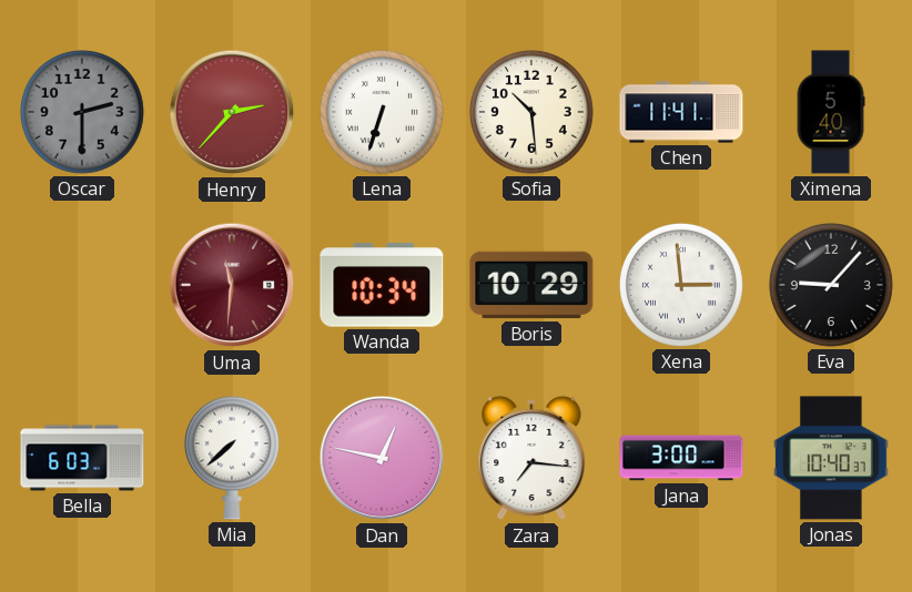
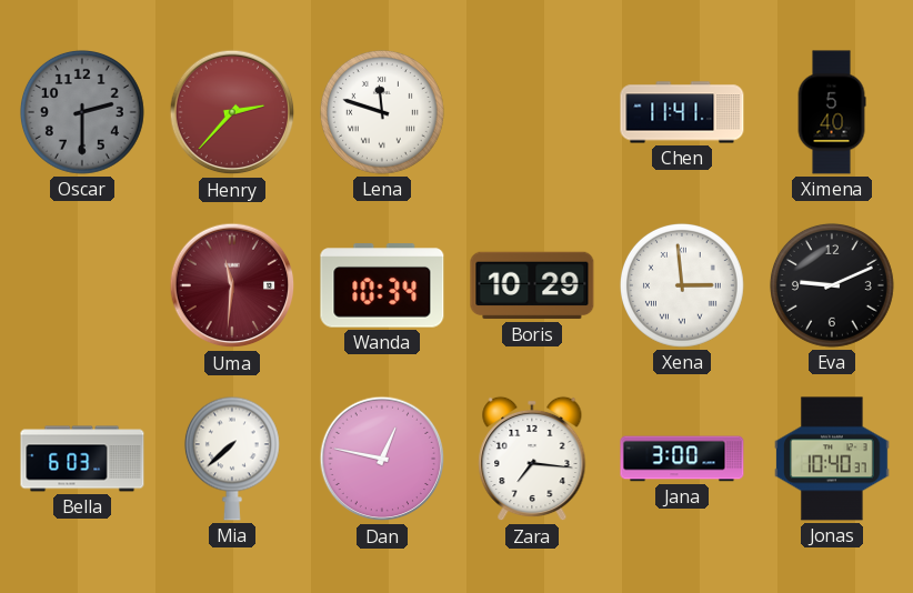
Lena: 6:33 -> 11:48 (382, 112)
Sofia: 10:29 -> none (531, 112)
Eva: 9:07 -> 9:11 (832, 285)
